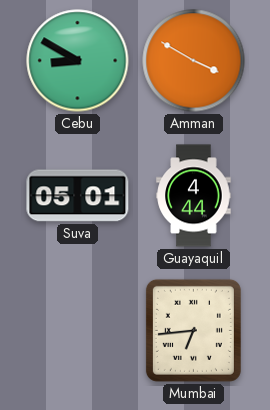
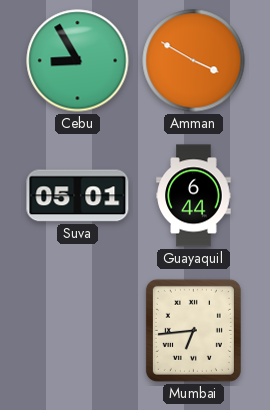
Cebu: 8:50 -> 8:55 (78, 61)
Guayaquil: 4:44 -> 6:44 (194, 196)
